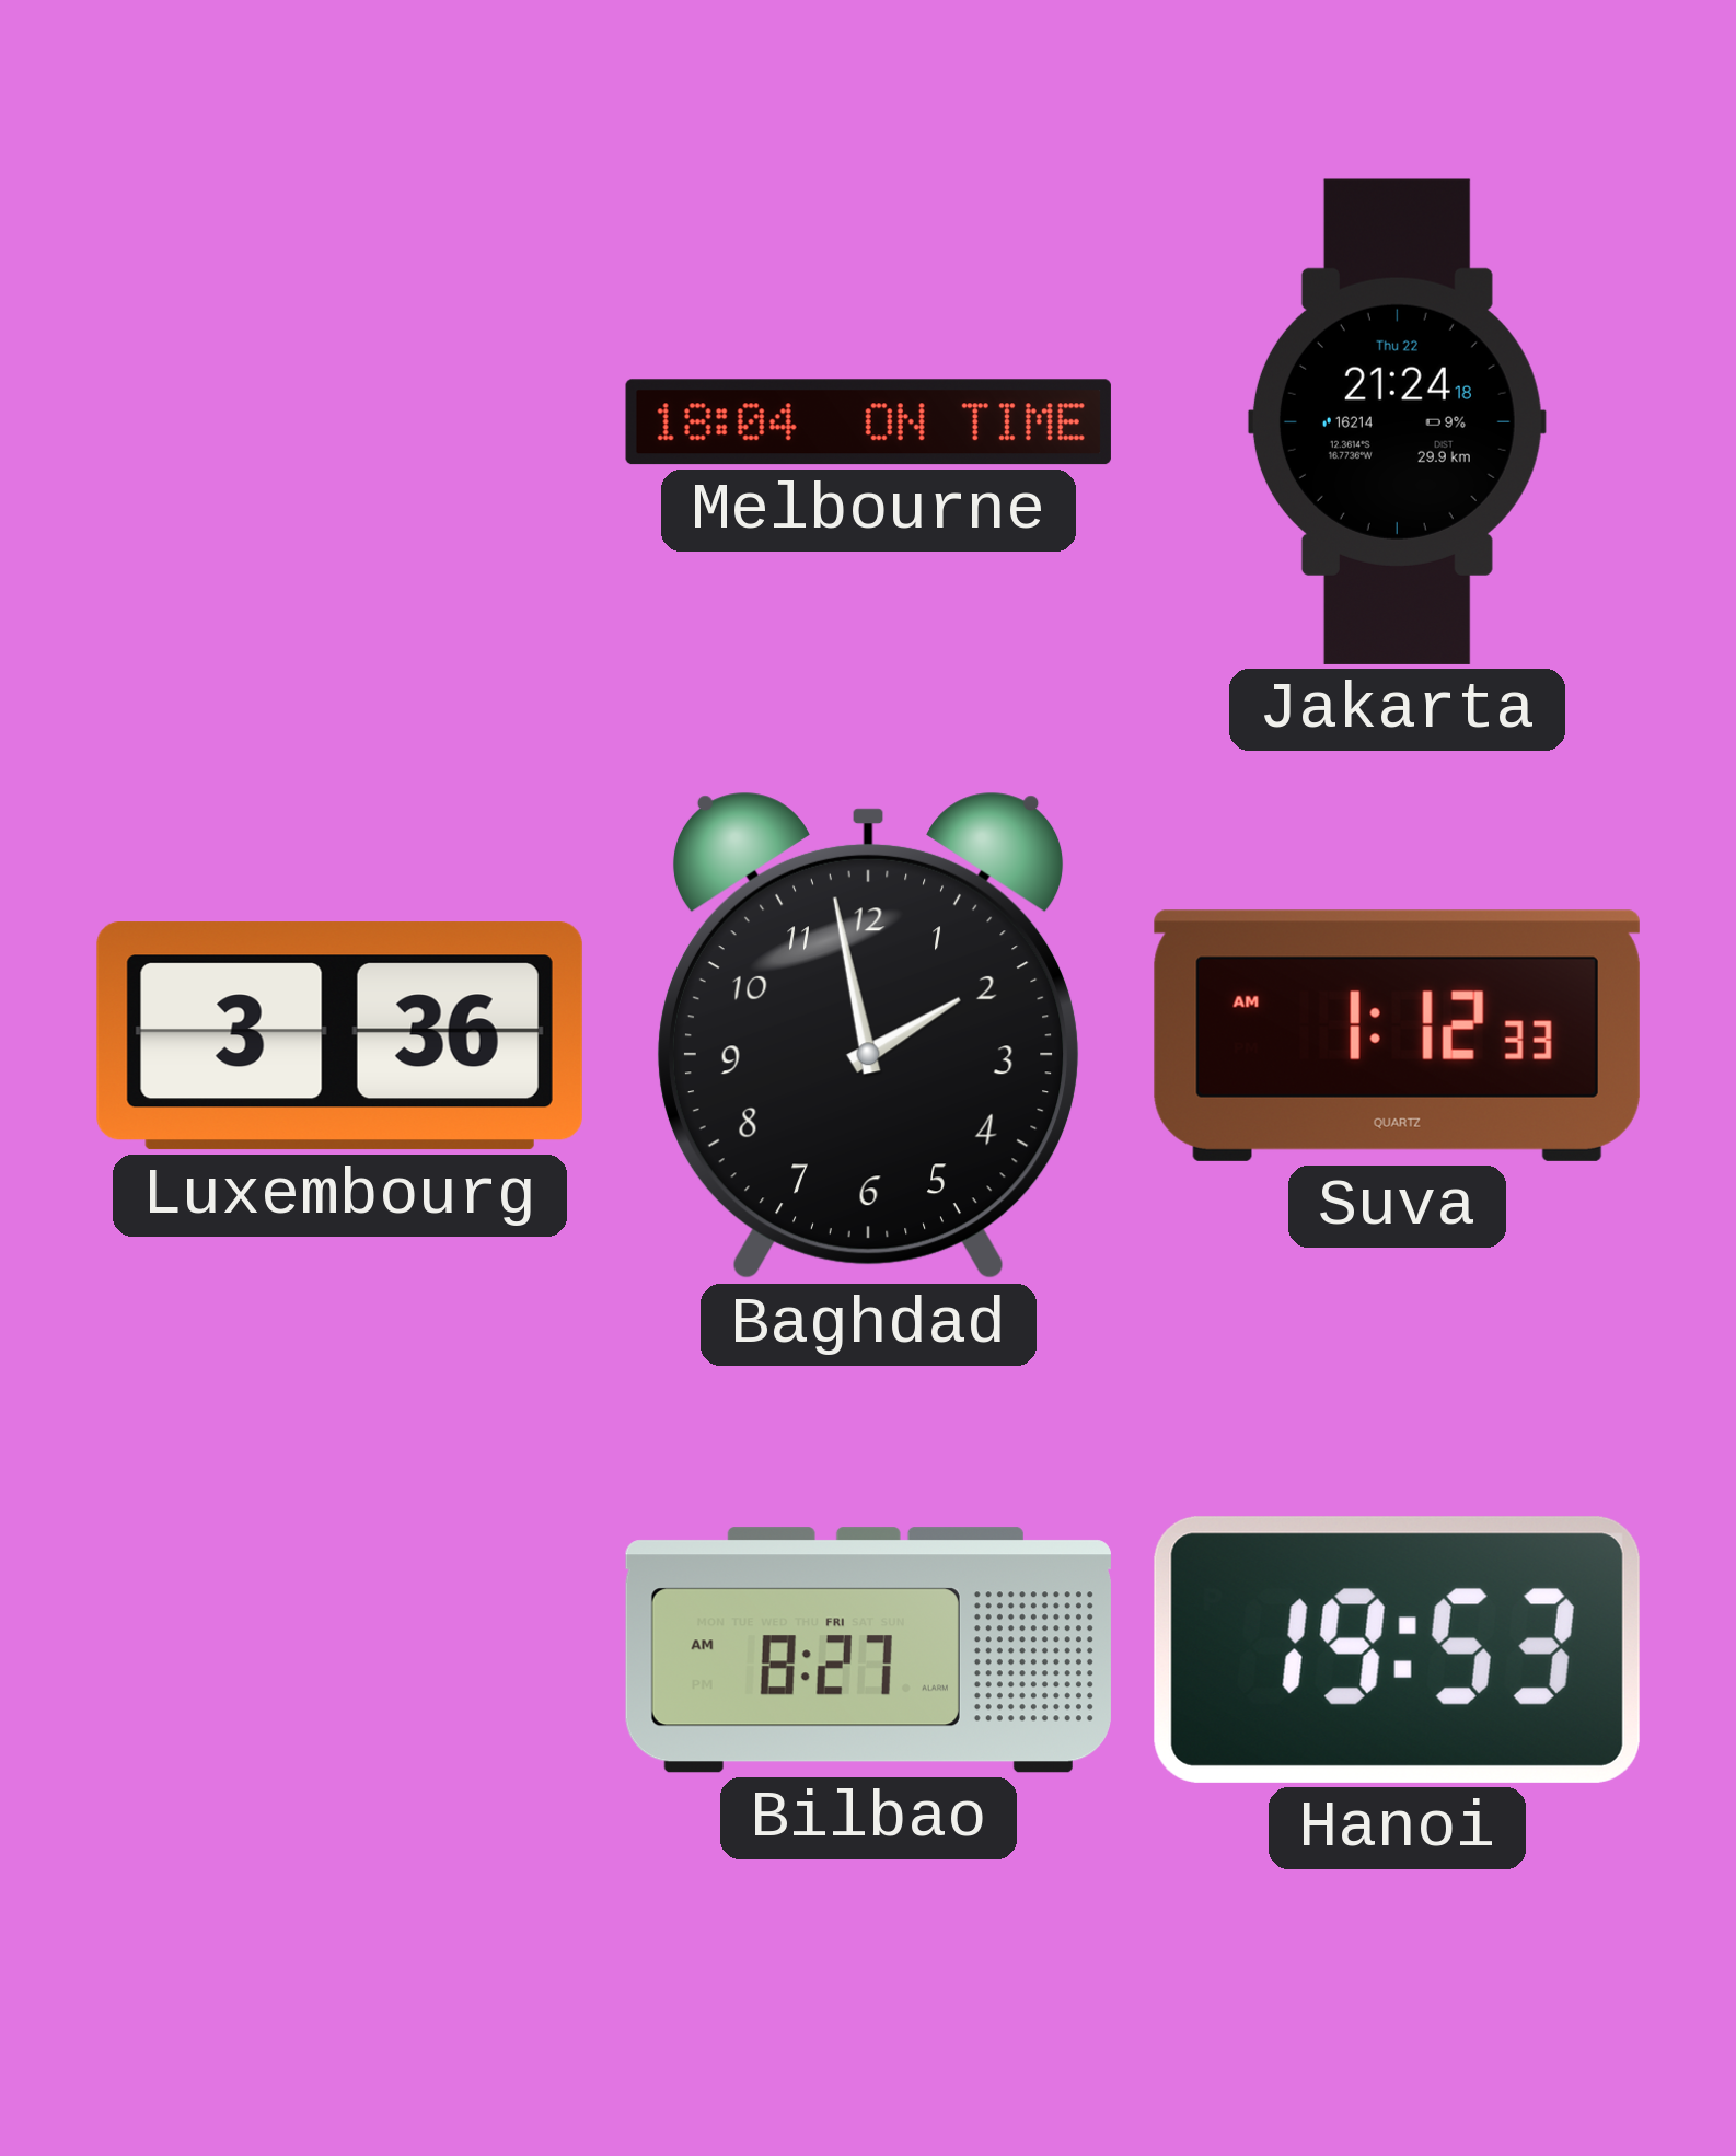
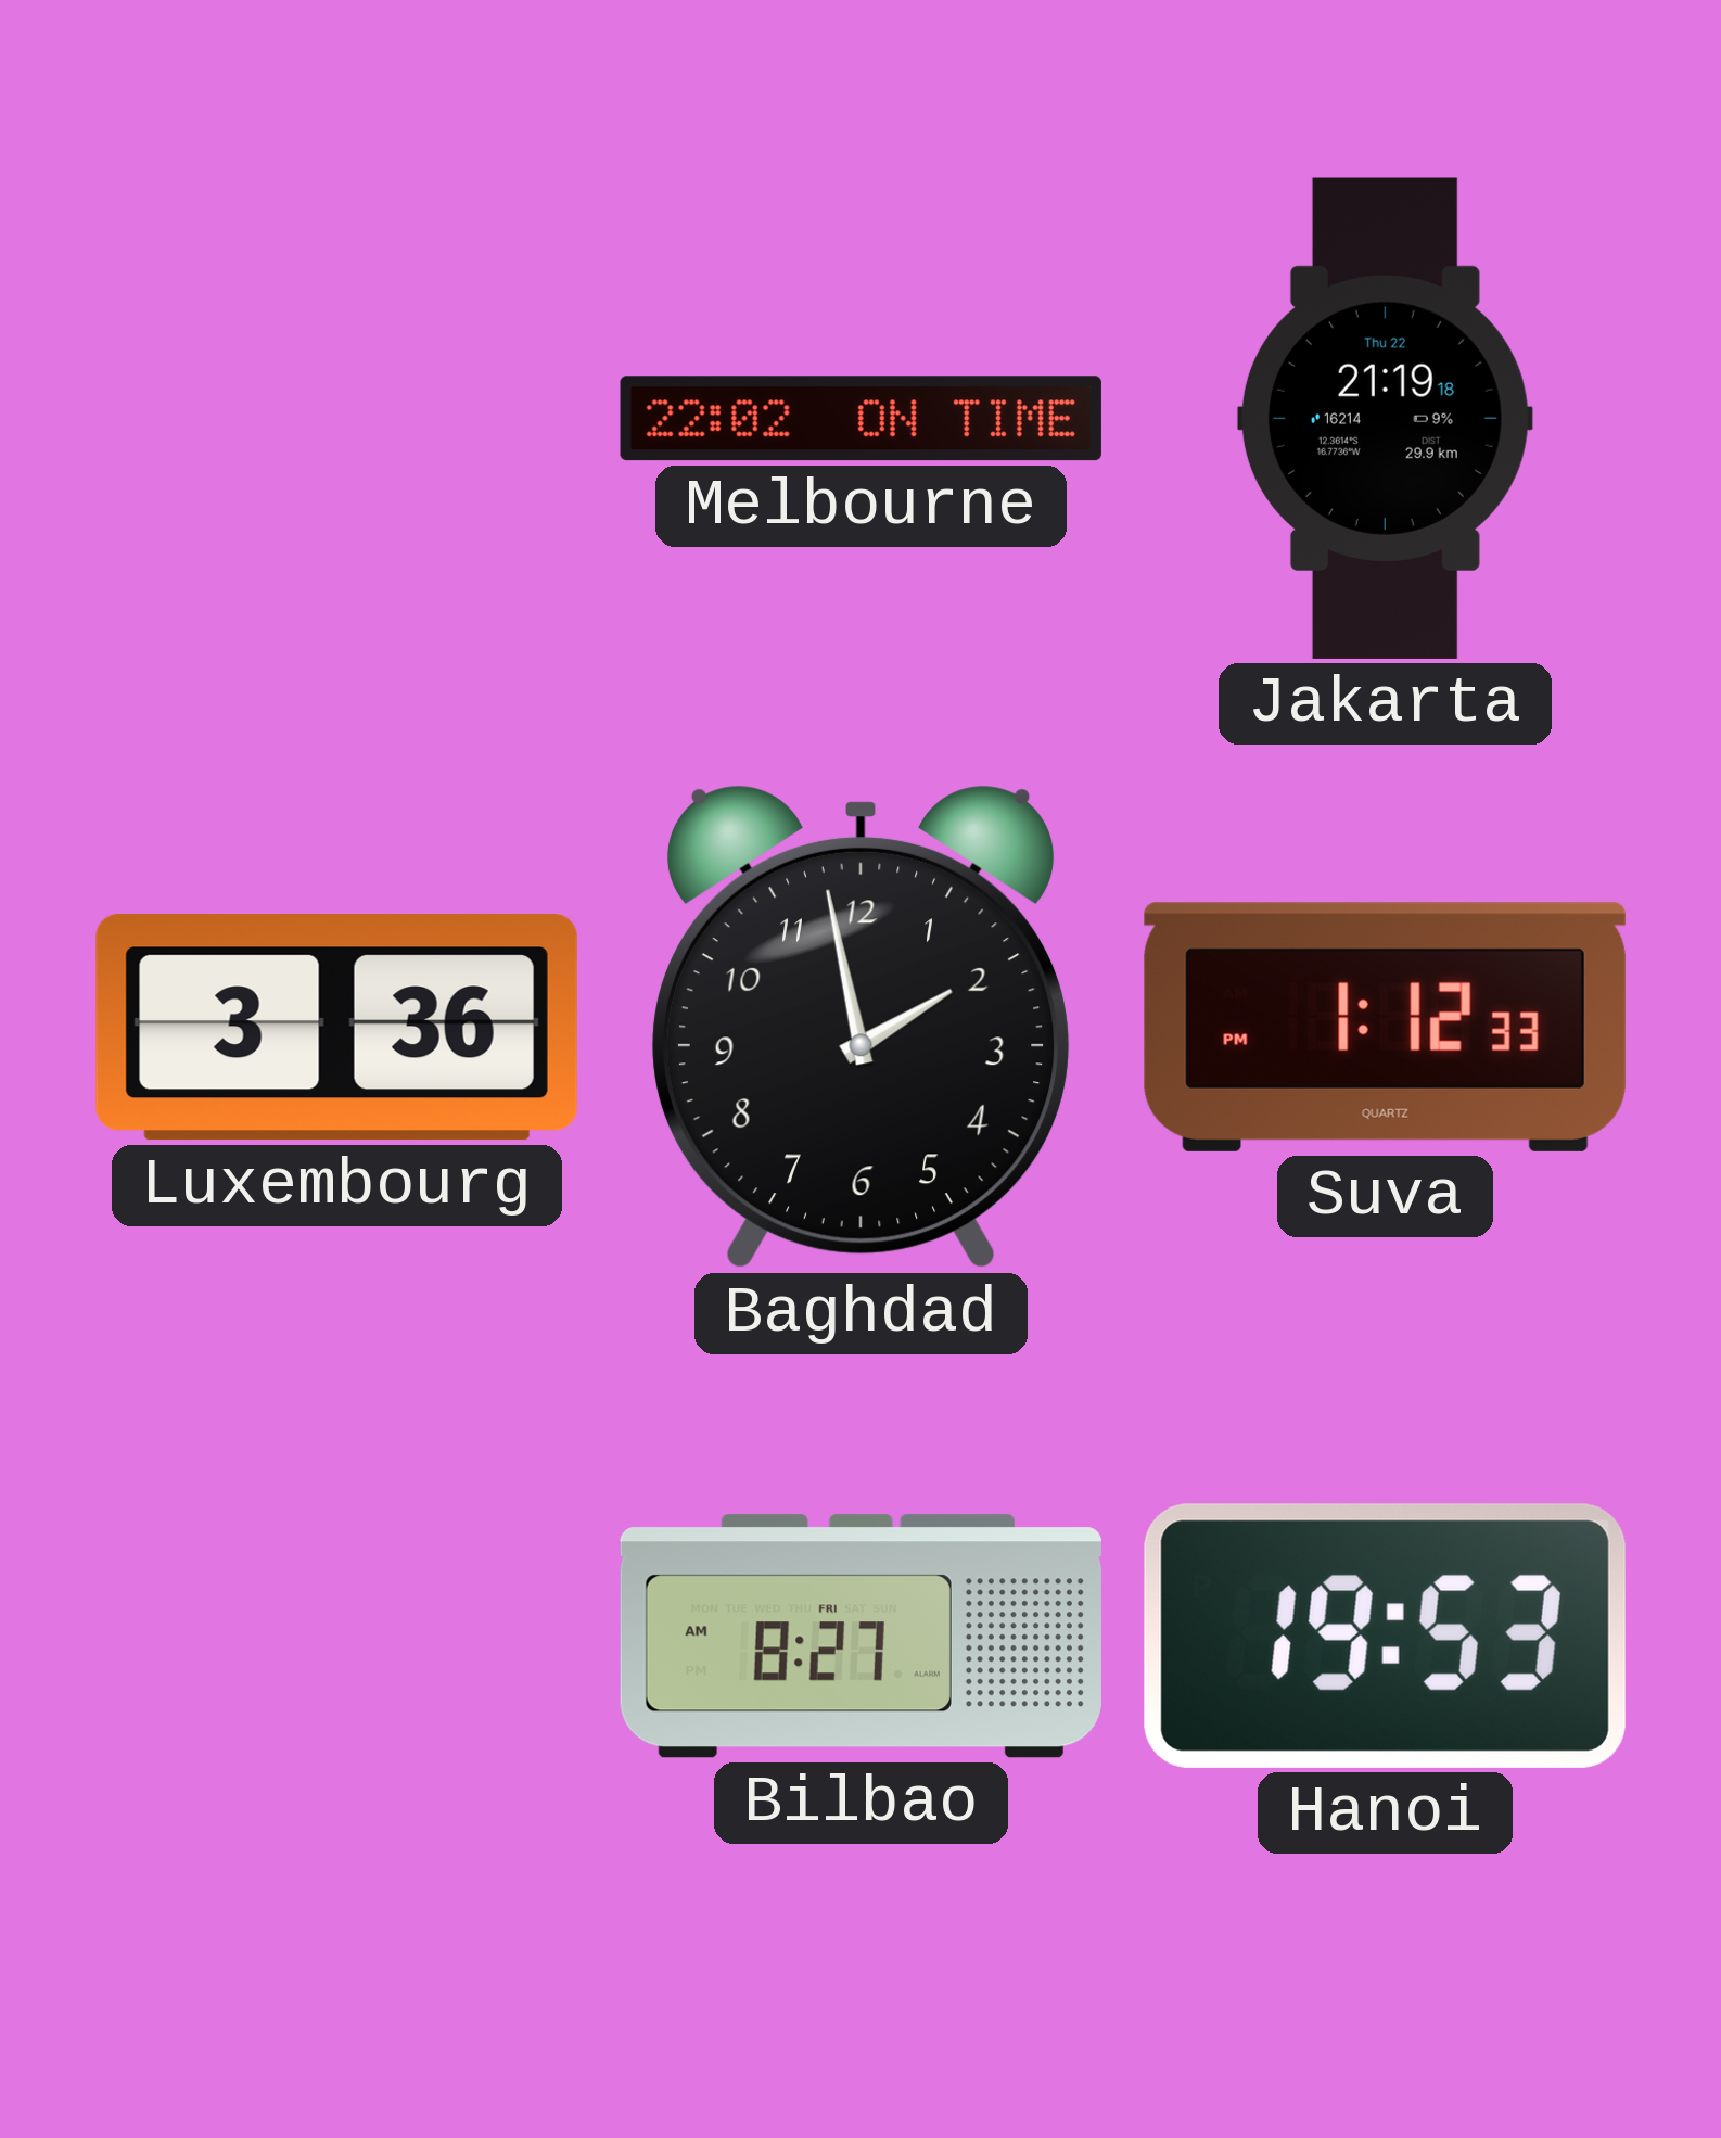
Melbourne: 18:04 -> 22:02 (860, 419)
Jakarta: 21:24 -> 21:19 (1385, 418)
Suva: 1:12:33 AM -> 1:12:33 PM (1385, 1027)
